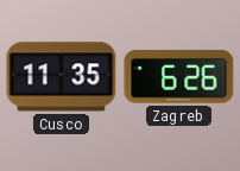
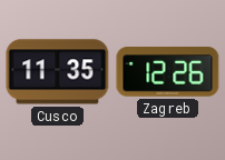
Zagreb: 6:26 -> 12:26 (168, 72)
